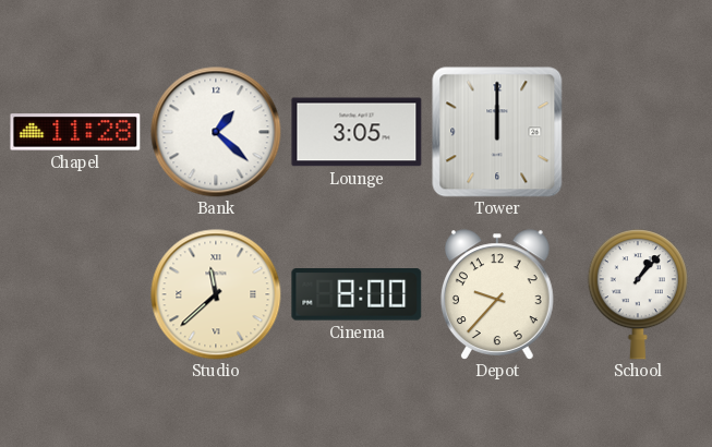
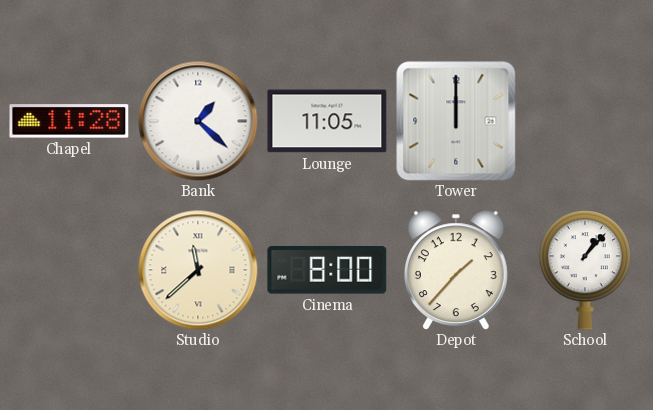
Lounge: 3:05 -> 11:05 (327, 121)
Depot: 9:37 -> 1:37 (456, 270)
